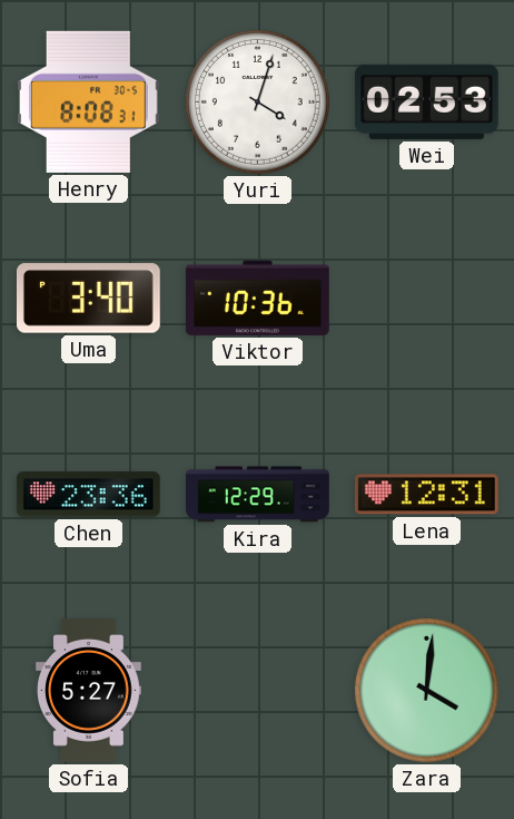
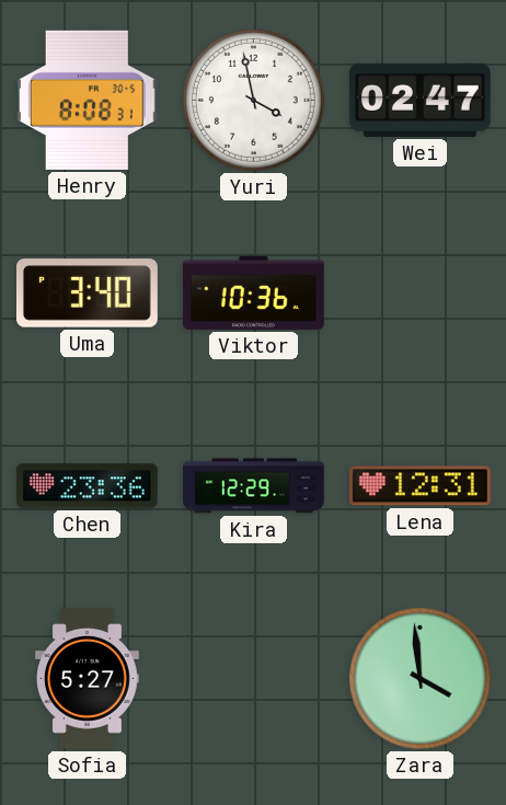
Yuri: 4:03 -> 3:58 (253, 100)
Wei: 02:53 -> 02:47 (419, 100)
Zara: 4:01 -> 3:59 (419, 678)
